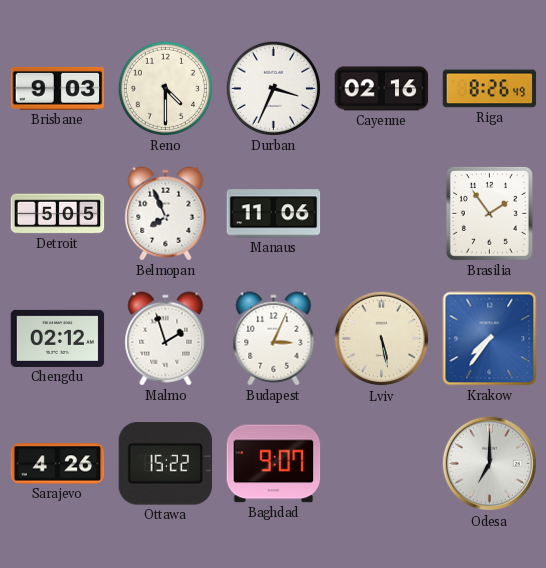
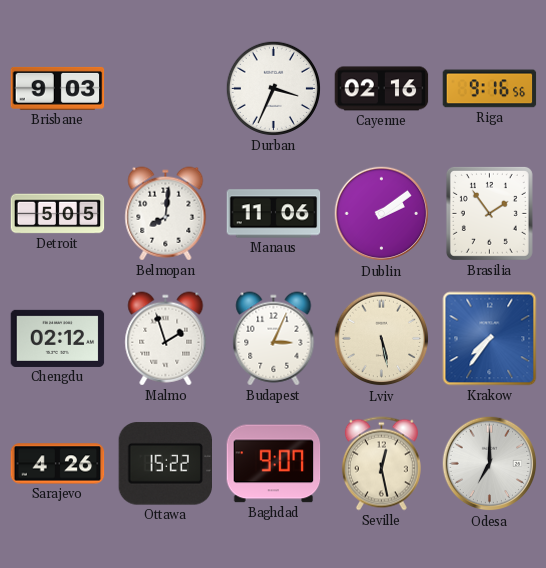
Reno: 4:30 -> none (165, 88)
Riga: 8:26 -> 9:16 (490, 89)
Belmopan: 7:56 -> 8:01 (166, 214)
Dublin: none -> 2:09 (382, 214)
Seville: none -> 12:28 (381, 464)
